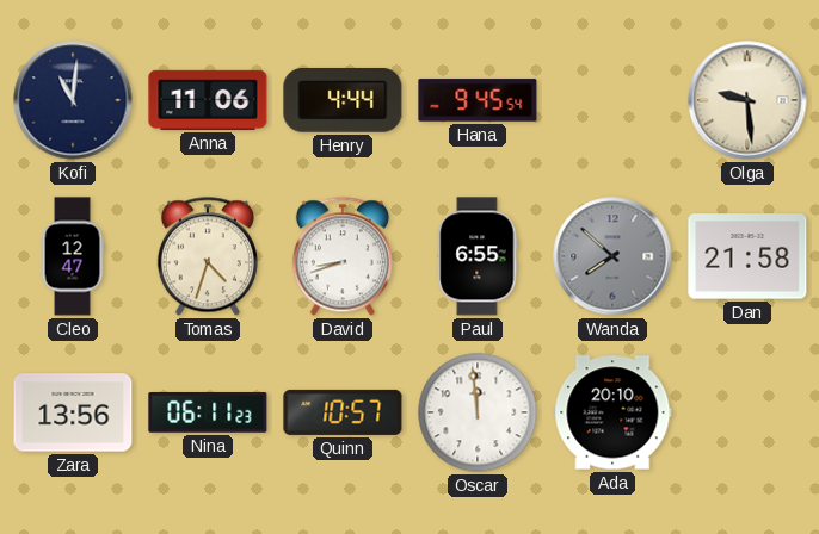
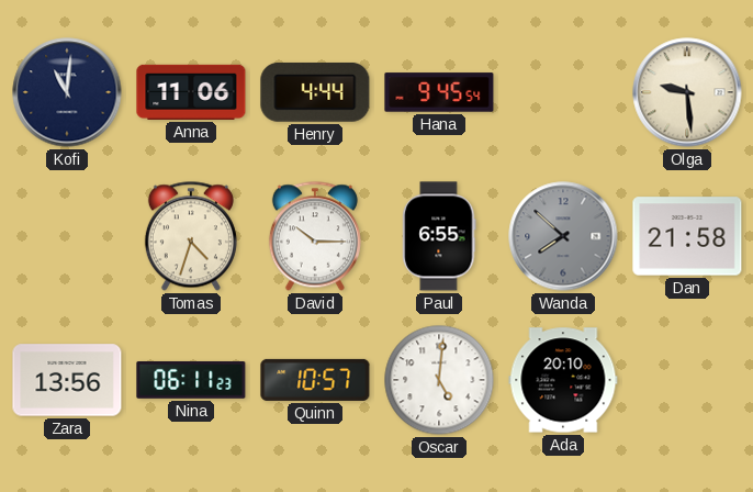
Cleo: 12:47 -> none (73, 256)
David: 8:42 -> 10:15 (315, 236)
Oscar: 11:59 -> 5:01 (439, 380)
